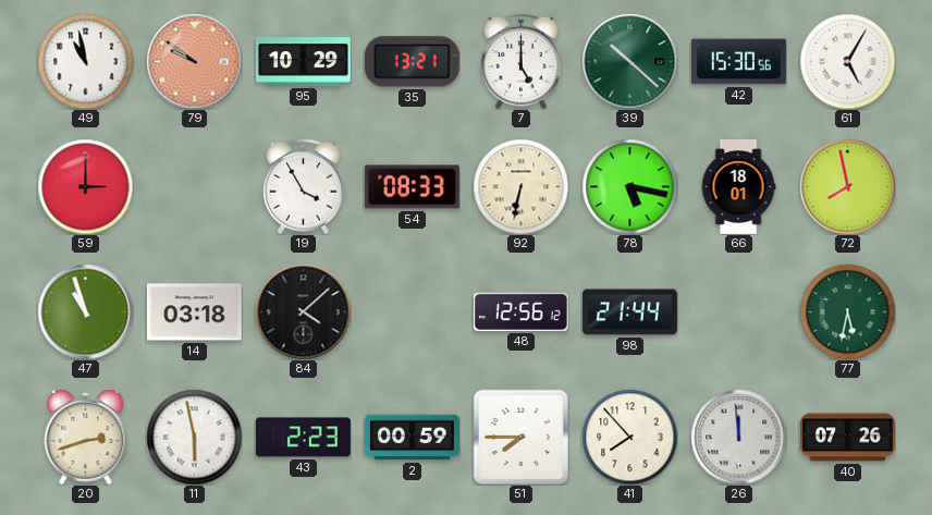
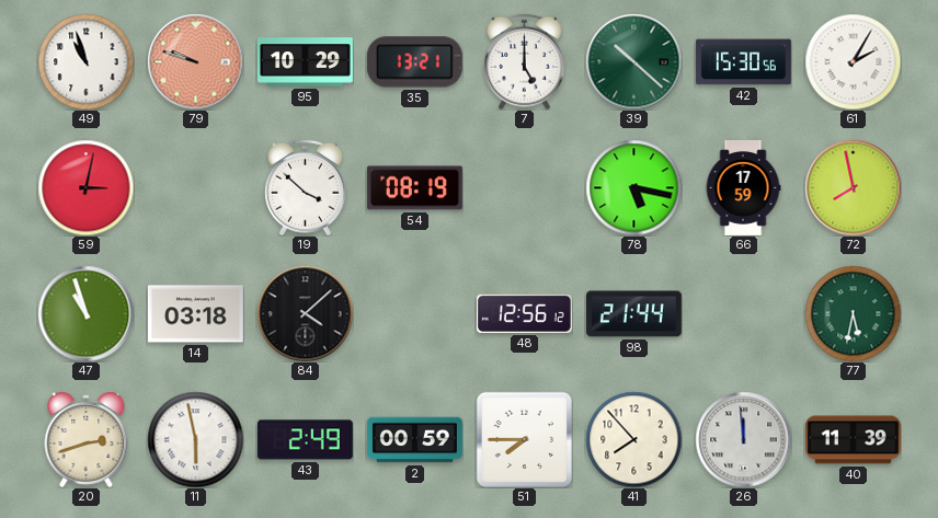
49: 10:58 -> 10:57 (85, 61)
79: 9:51 -> 9:48 (195, 61)
61: 5:05 -> 2:05 (853, 61)
59: 3:00 -> 3:02 (85, 187)
19: 3:55 -> 3:52 (306, 187)
54: 08:33 -> 08:19 (414, 188)
92: 6:32 -> none (520, 186)
66: 18:01 -> 17:59 (743, 187)
43: 2:23 -> 2:49 (305, 440)
40: 07:26 -> 11:39 (853, 440)
